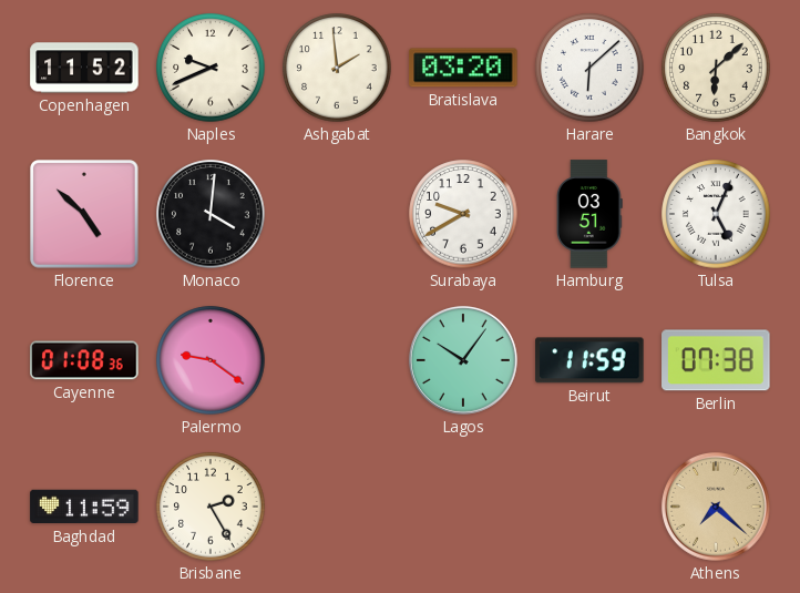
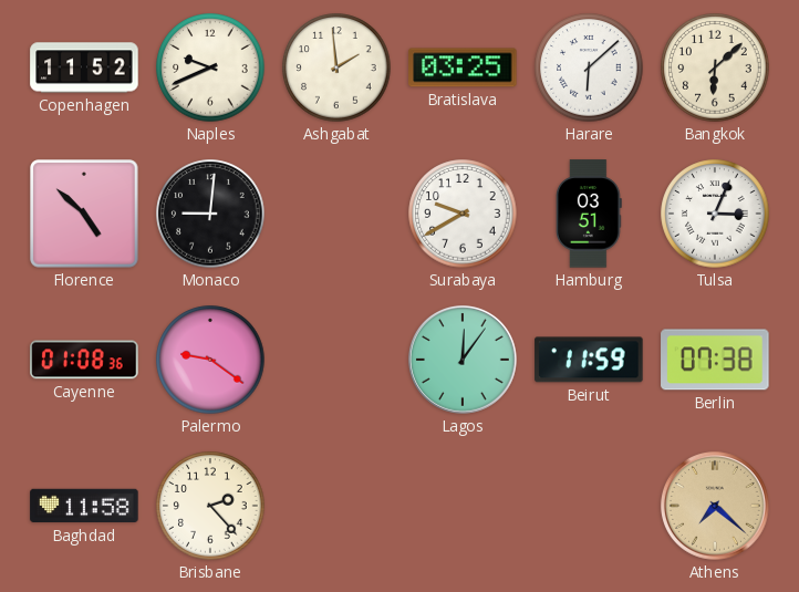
Bratislava: 03:20 -> 03:25 (463, 67)
Monaco: 4:01 -> 9:01 (210, 214)
Tulsa: 5:04 -> 3:04 (715, 214)
Lagos: 10:06 -> 12:06 (463, 360)
Baghdad: 11:59 -> 11:58 (84, 506)
Brisbane: 2:25 -> 2:23 (210, 506)
